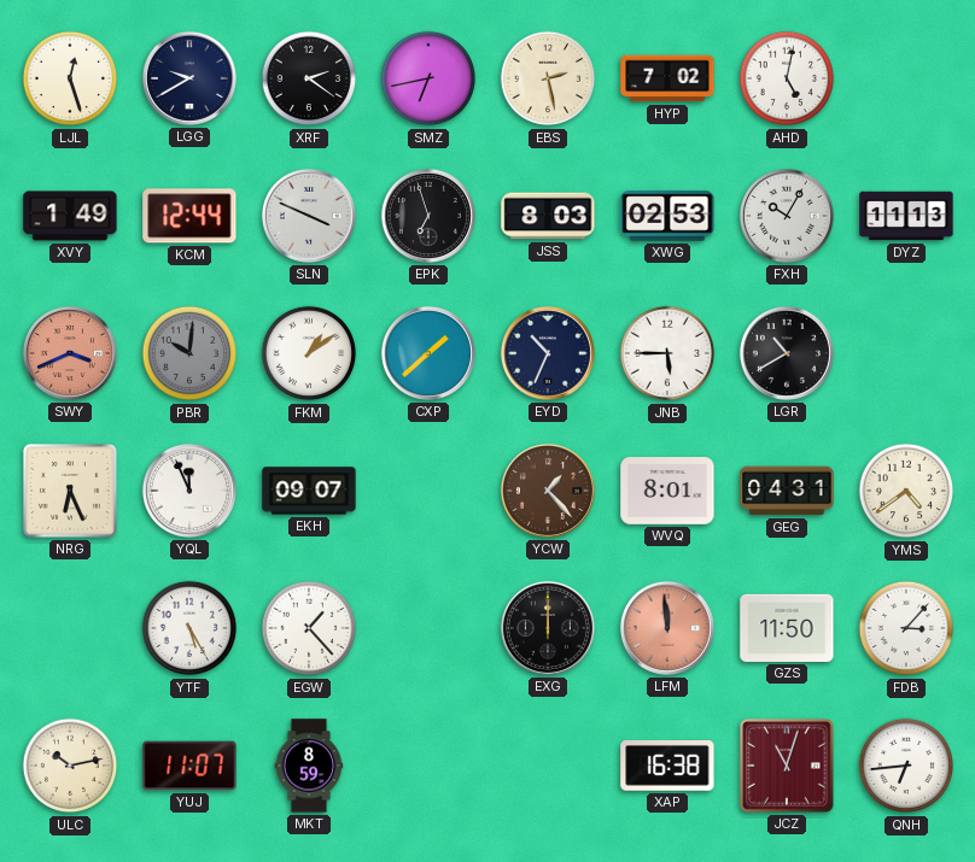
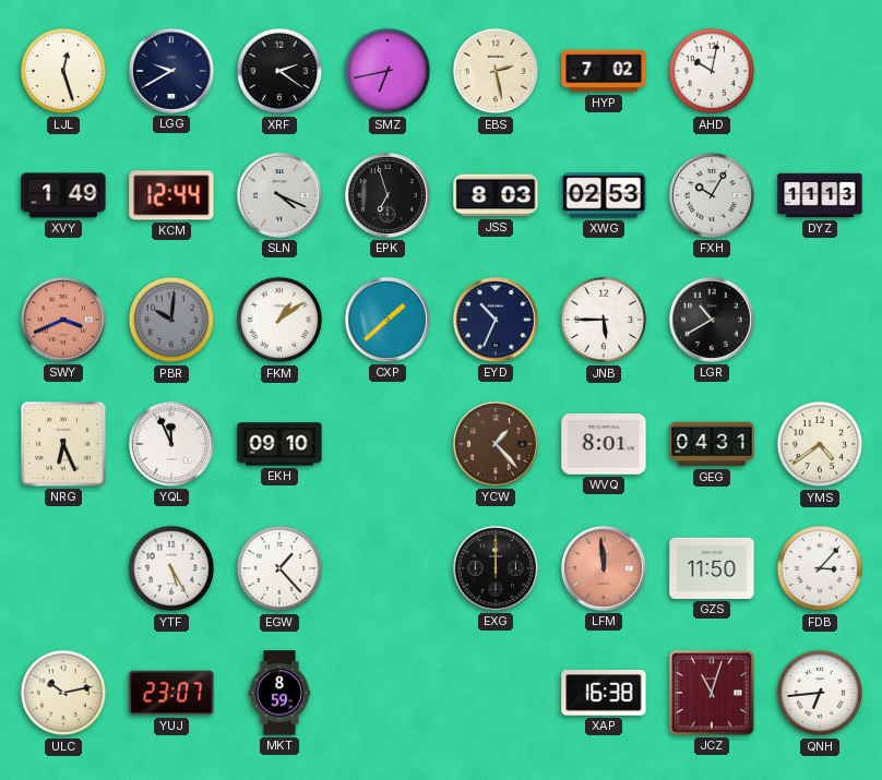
AHD: 5:02 -> 10:02 (712, 71)
SLN: 3:49 -> 4:19 (279, 195)
EKH: 09:07 -> 09:10 (279, 444)
YUJ: 11:07 -> 23:07 (171, 693)
